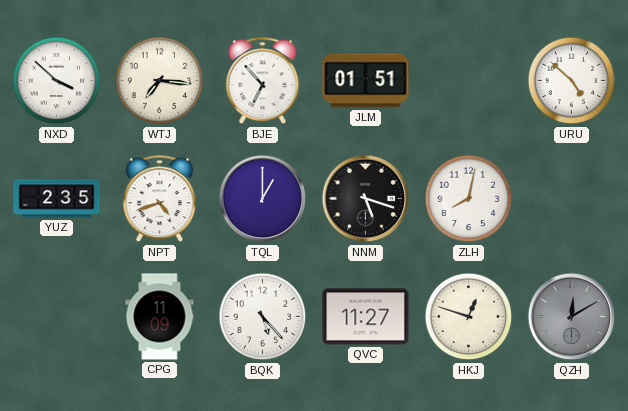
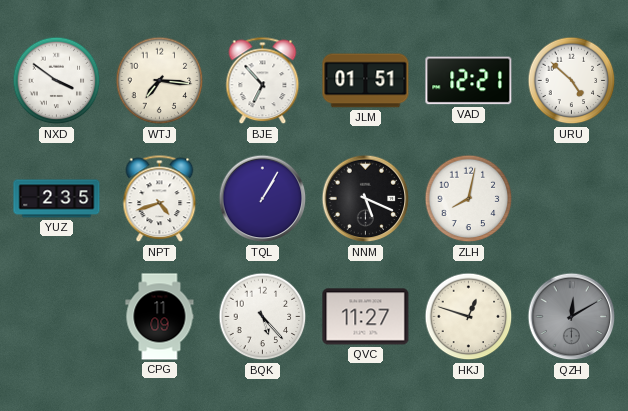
NXD: 3:52 -> 3:51 (57, 81)
VAD: none -> 12:21 (469, 81)
TQL: 1:00 -> 1:05 (263, 199)
NNM: 5:18 -> 5:19 (366, 199)
